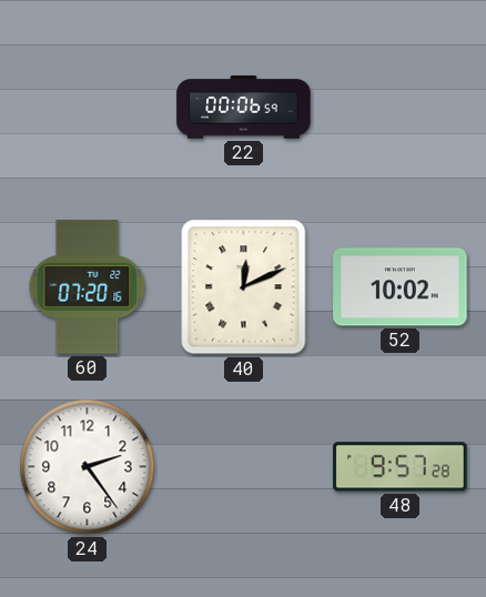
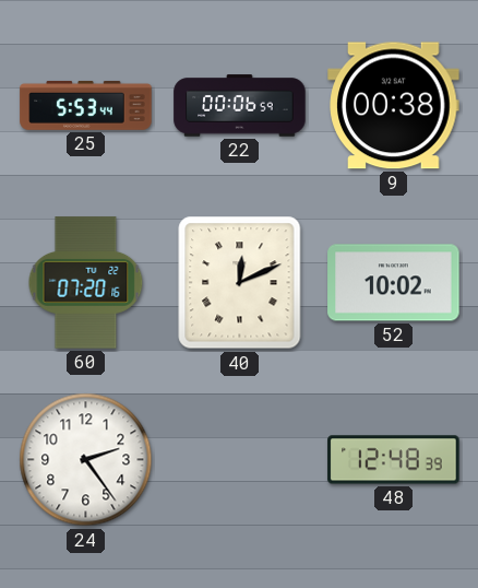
25: none -> 5:53 (86, 106)
9: none -> 00:38 (394, 106)
48: 9:57 -> 12:48 (394, 460)
